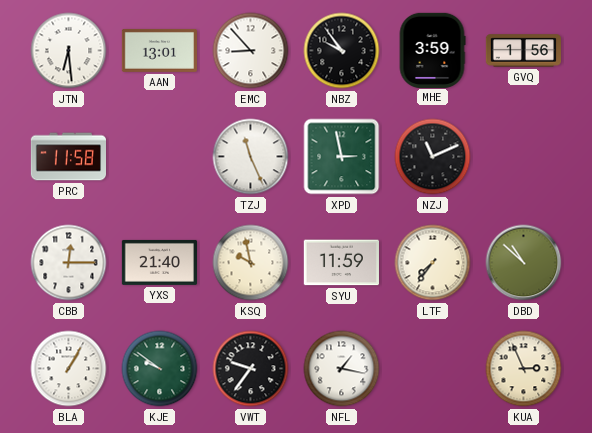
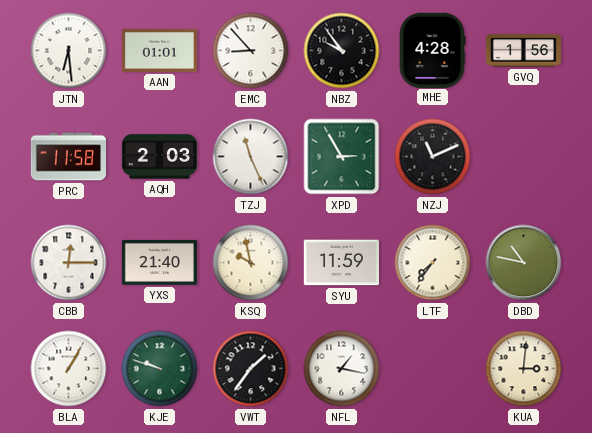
AAN: 13:01 -> 01:01 (159, 50)
MHE: 3:59 -> 4:28 (432, 50)
AQH: none -> 2:03 (159, 157)
XPD: 2:58 -> 2:55 (342, 157)
DBD: 10:52 -> 10:47 (524, 263)
KJE: 9:51 -> 9:48 (160, 369)
VWT: 9:36 -> 1:36 (251, 369)
KUA: 2:56 -> 3:01 (524, 369)
